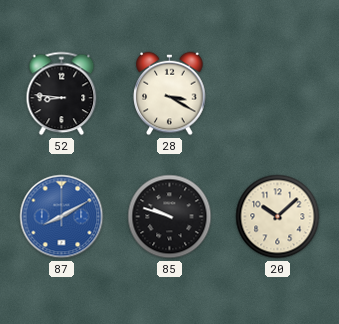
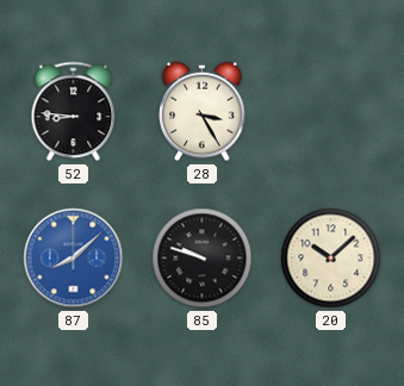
28: 3:20 -> 3:25 (203, 112)
87: 8:10 -> 8:08 (74, 259)
